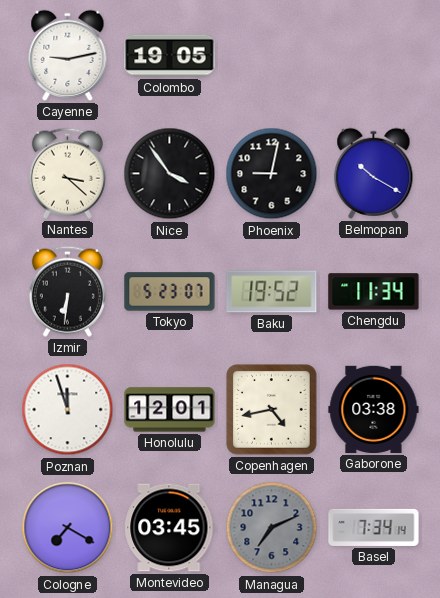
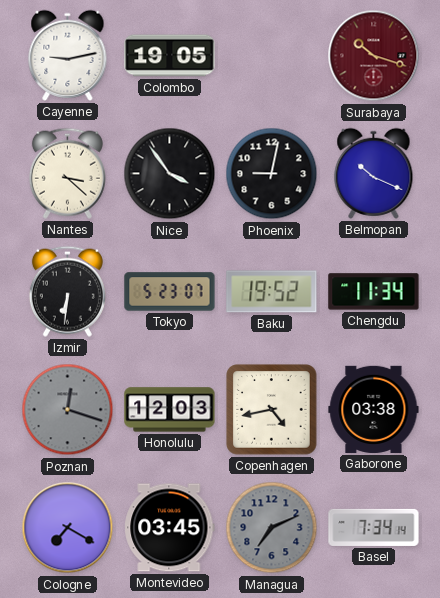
Surabaya: none -> 10:18 (374, 56)
Belmopan: 10:20 -> 10:19 (374, 173)
Poznan: 11:57 -> 12:18 (68, 410)
Poznan dial: white -> grey (68, 410)
Honolulu: 12:01 -> 12:03 (170, 410)
